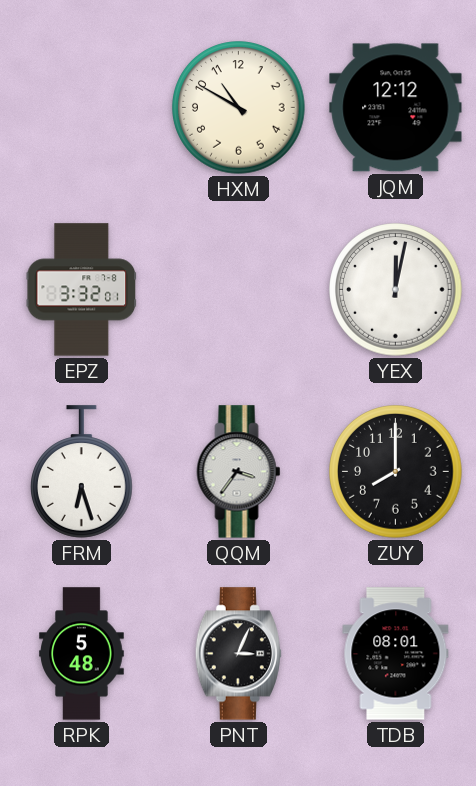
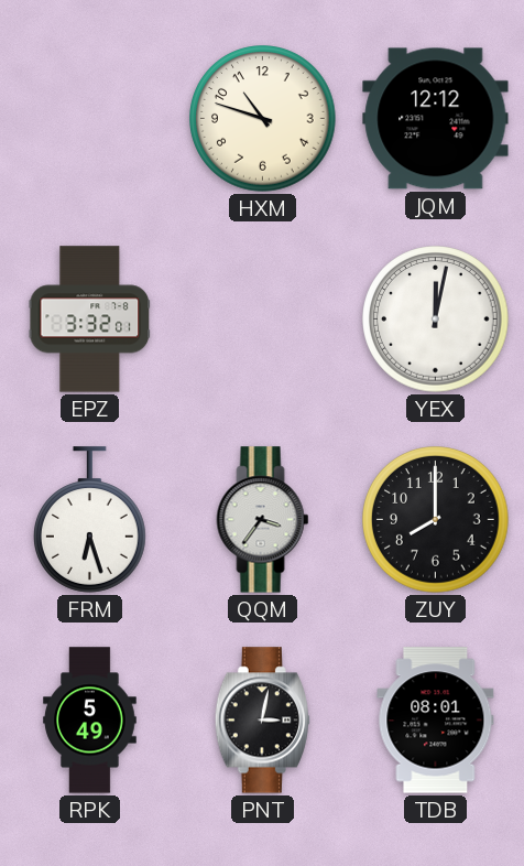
HXM: 10:50 -> 10:48 (263, 119)
RPK: 5:48 -> 5:49 (90, 721)
PNT: 3:04 -> 3:02 (262, 721)
